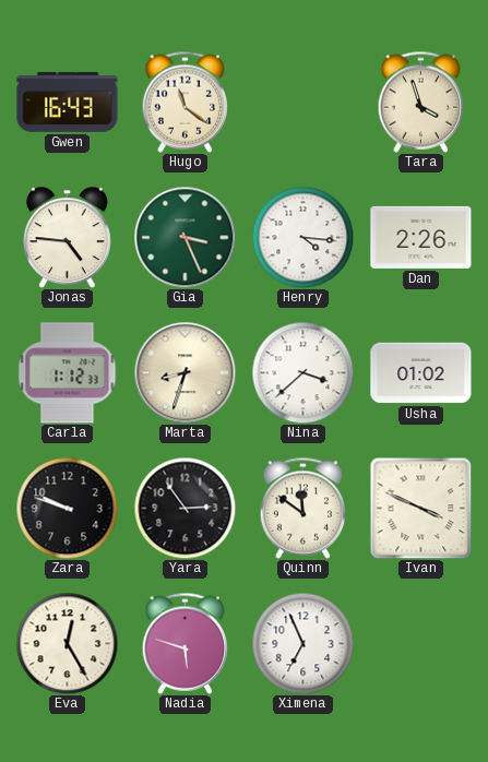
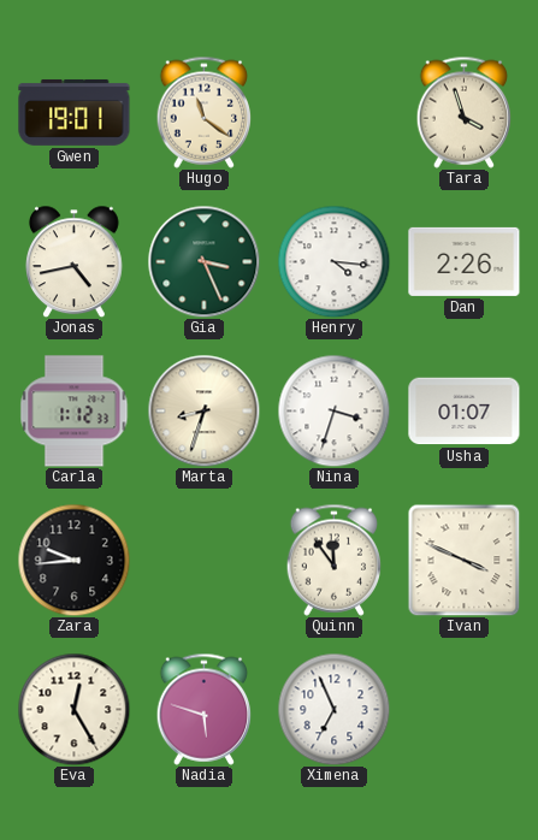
Gwen: 16:43 -> 19:01 (75, 112)
Jonas: 4:46 -> 4:43 (75, 261)
Nina: 3:38 -> 3:33 (333, 410)
Usha: 01:02 -> 01:07 (465, 412)
Zara: 9:48 -> 9:44 (73, 560)
Yara: 2:54 -> none (185, 508)
Quinn: 11:51 -> 11:54 (335, 560)
